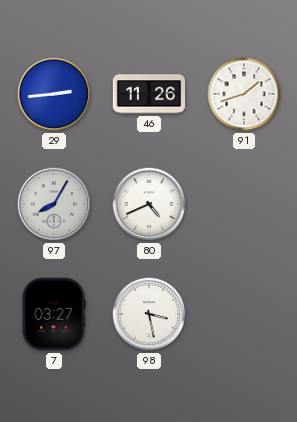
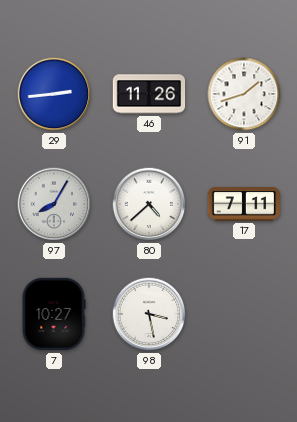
80: 4:41 -> 4:38 (149, 204)
17: none -> 7:11 (244, 205)
7: 03:27 -> 10:27 (54, 314)
